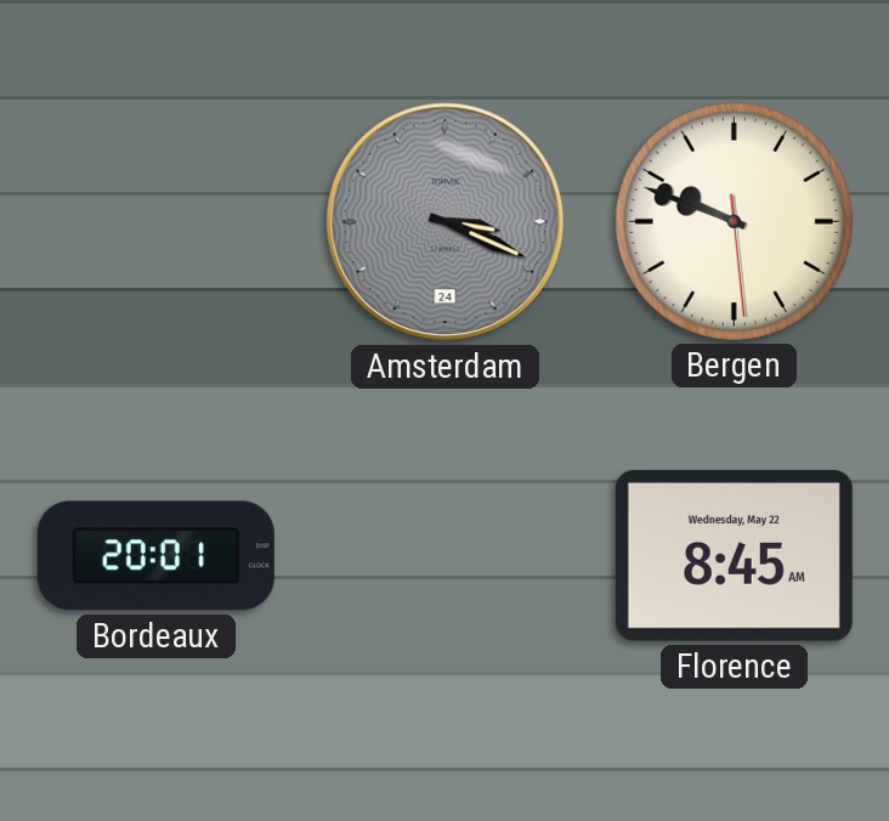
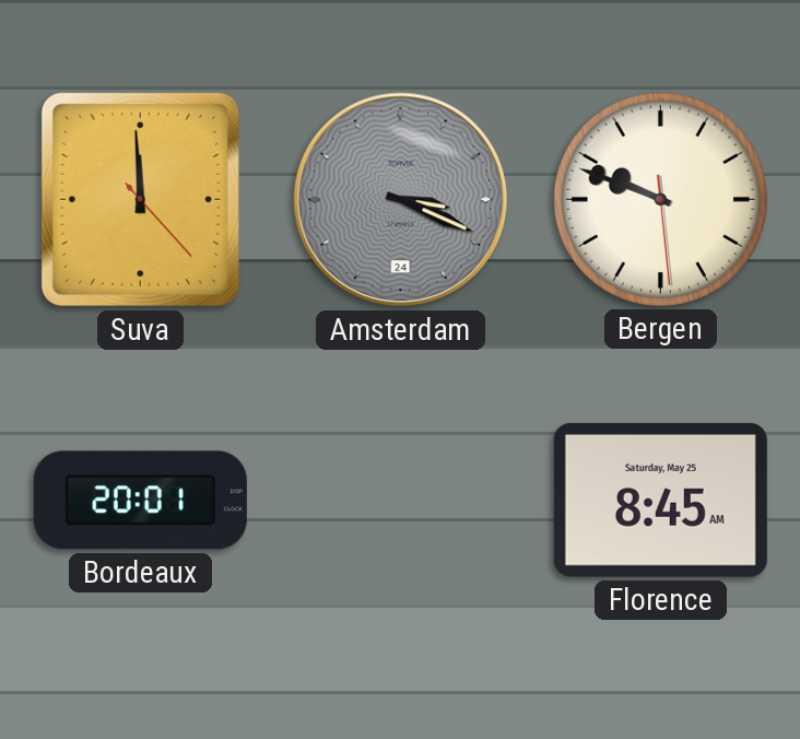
Suva: none -> 11:59 (140, 199)
Florence date: Wednesday, May 22 -> Saturday, May 25 (660, 500)
